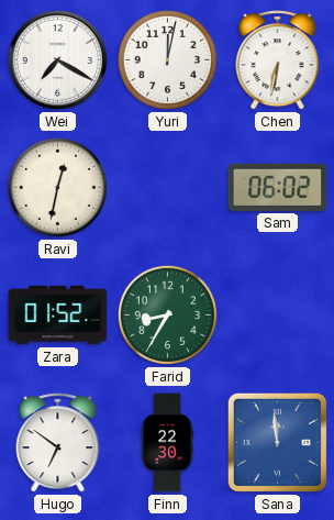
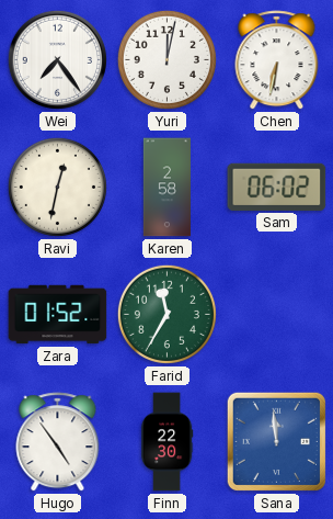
Wei: 7:20 -> 7:24 (57, 59)
Karen: none -> 2:58 (166, 188)
Farid: 8:35 -> 11:35 (166, 314)
Hugo: 6:51 -> 4:54 (58, 442)
